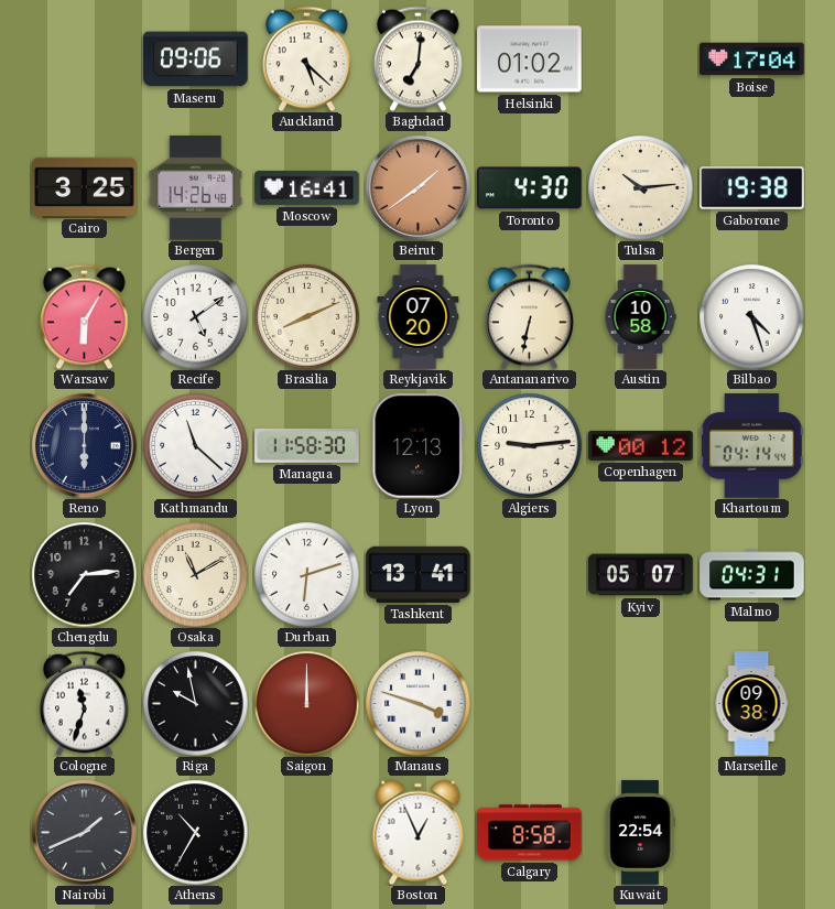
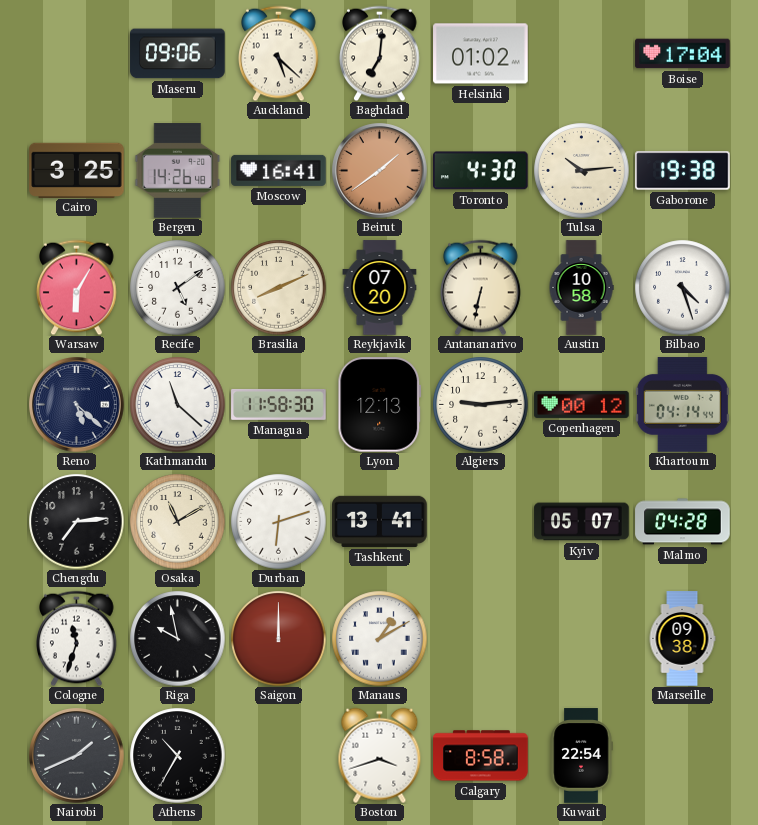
Reno: 6:00 -> 5:22 (77, 405)
Malmo: 04:31 -> 04:28 (683, 522)
Manaus: 3:48 -> 1:10 (379, 638)
Boston: 12:56 -> 3:42 (380, 755)
